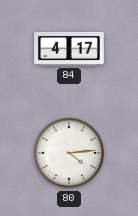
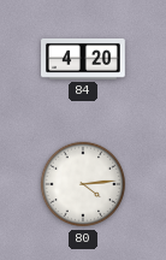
84: 4:17 -> 4:20 (84, 59)
